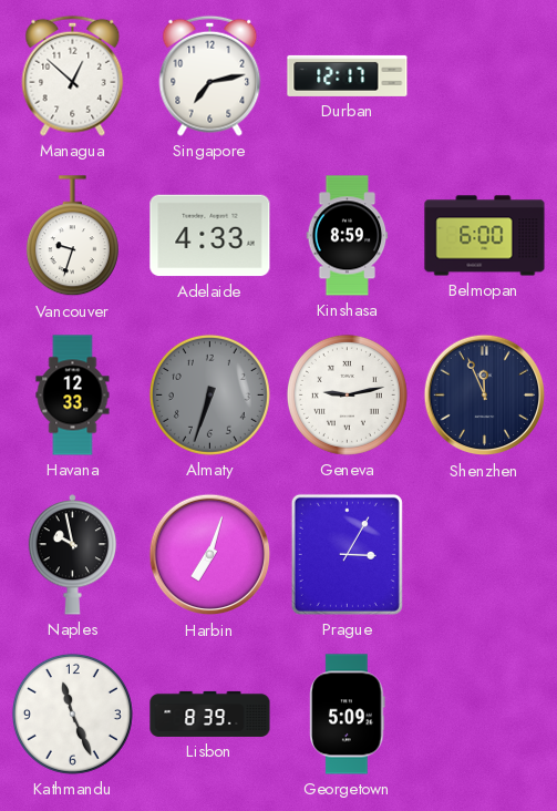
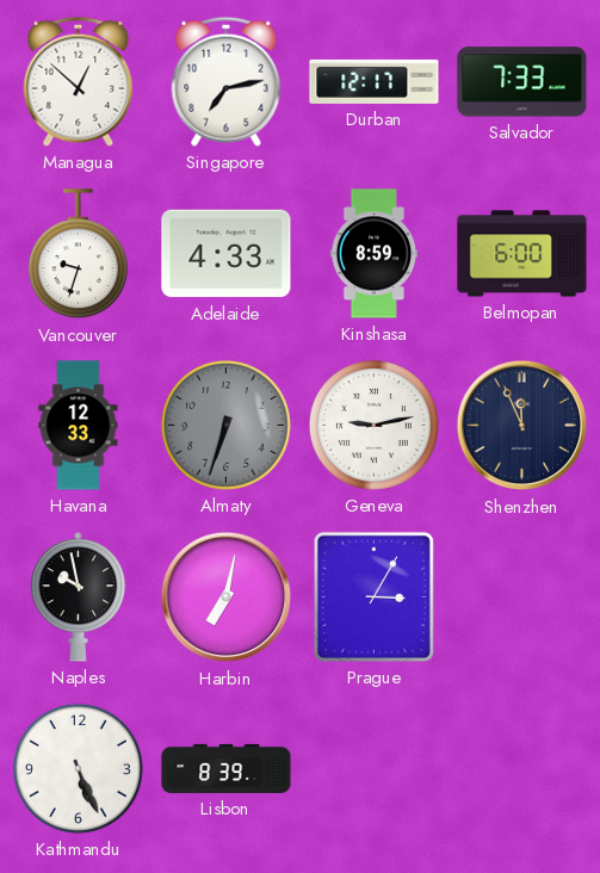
Salvador: none -> 7:33 (522, 82)
Harbin: 7:03 -> 7:02 (227, 598)
Kathmandu: 11:26 -> 5:26 (78, 768)
Georgetown: 5:09 -> none (348, 715)
